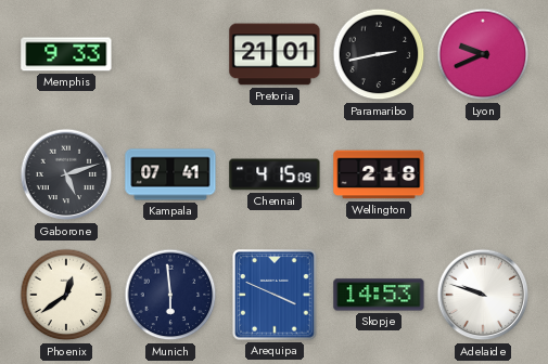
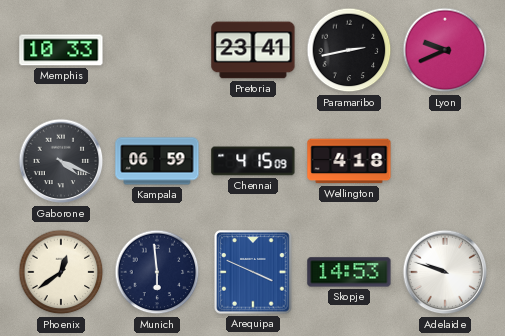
Memphis: 9:33 -> 10:33 (61, 50)
Pretoria: 21:01 -> 23:41 (253, 50)
Gaborone: 5:12 -> 4:19 (61, 161)
Kampala: 07:41 -> 06:59 (157, 161)
Wellington: 2:18 -> 4:18 (349, 161)
